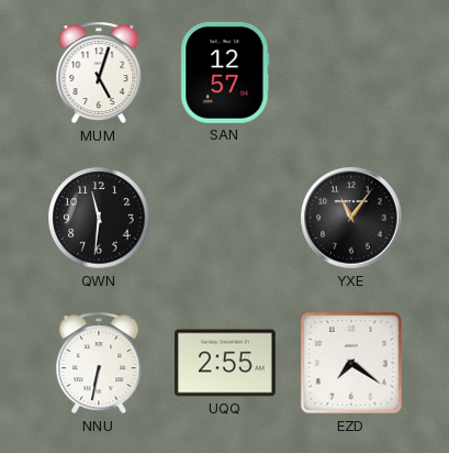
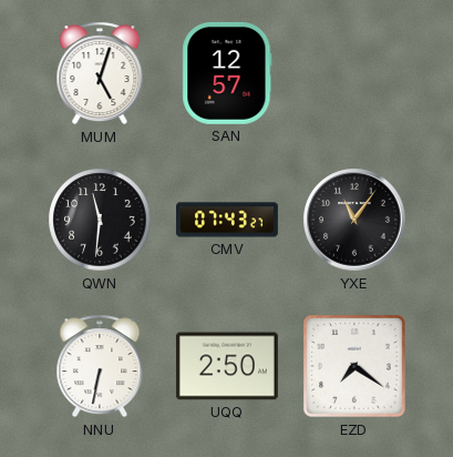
CMV: none -> 07:43 (228, 220)
UQQ: 2:55 -> 2:50 (227, 366)
